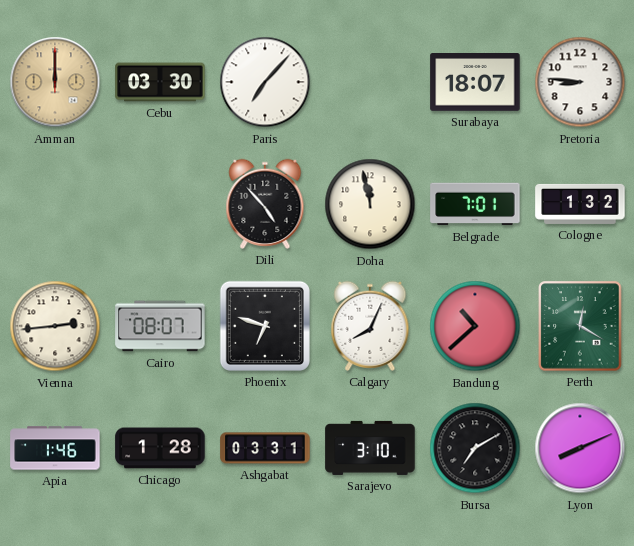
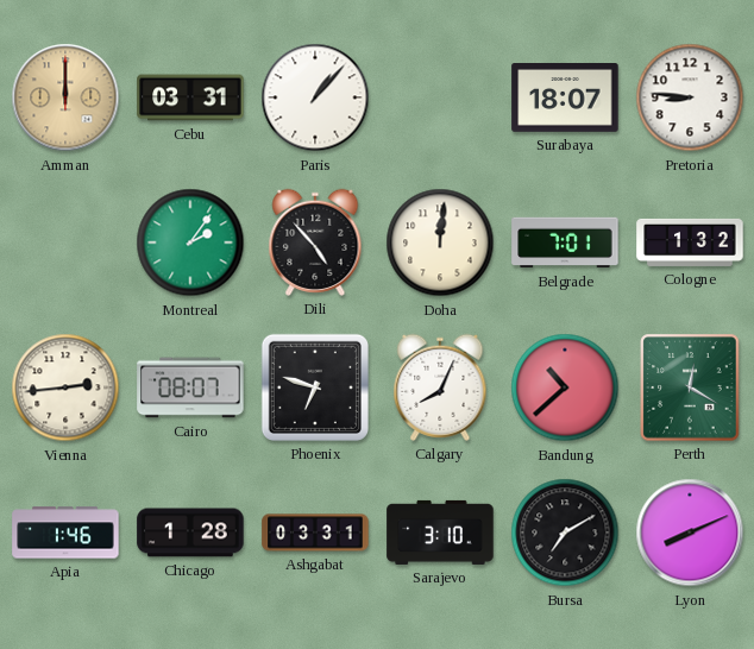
Cebu: 03:30 -> 03:31 (190, 97)
Paris: 7:07 -> 1:07 (315, 97)
Montreal: none -> 2:06 (190, 242)
Doha: 11:58 -> 12:01 (440, 242)
